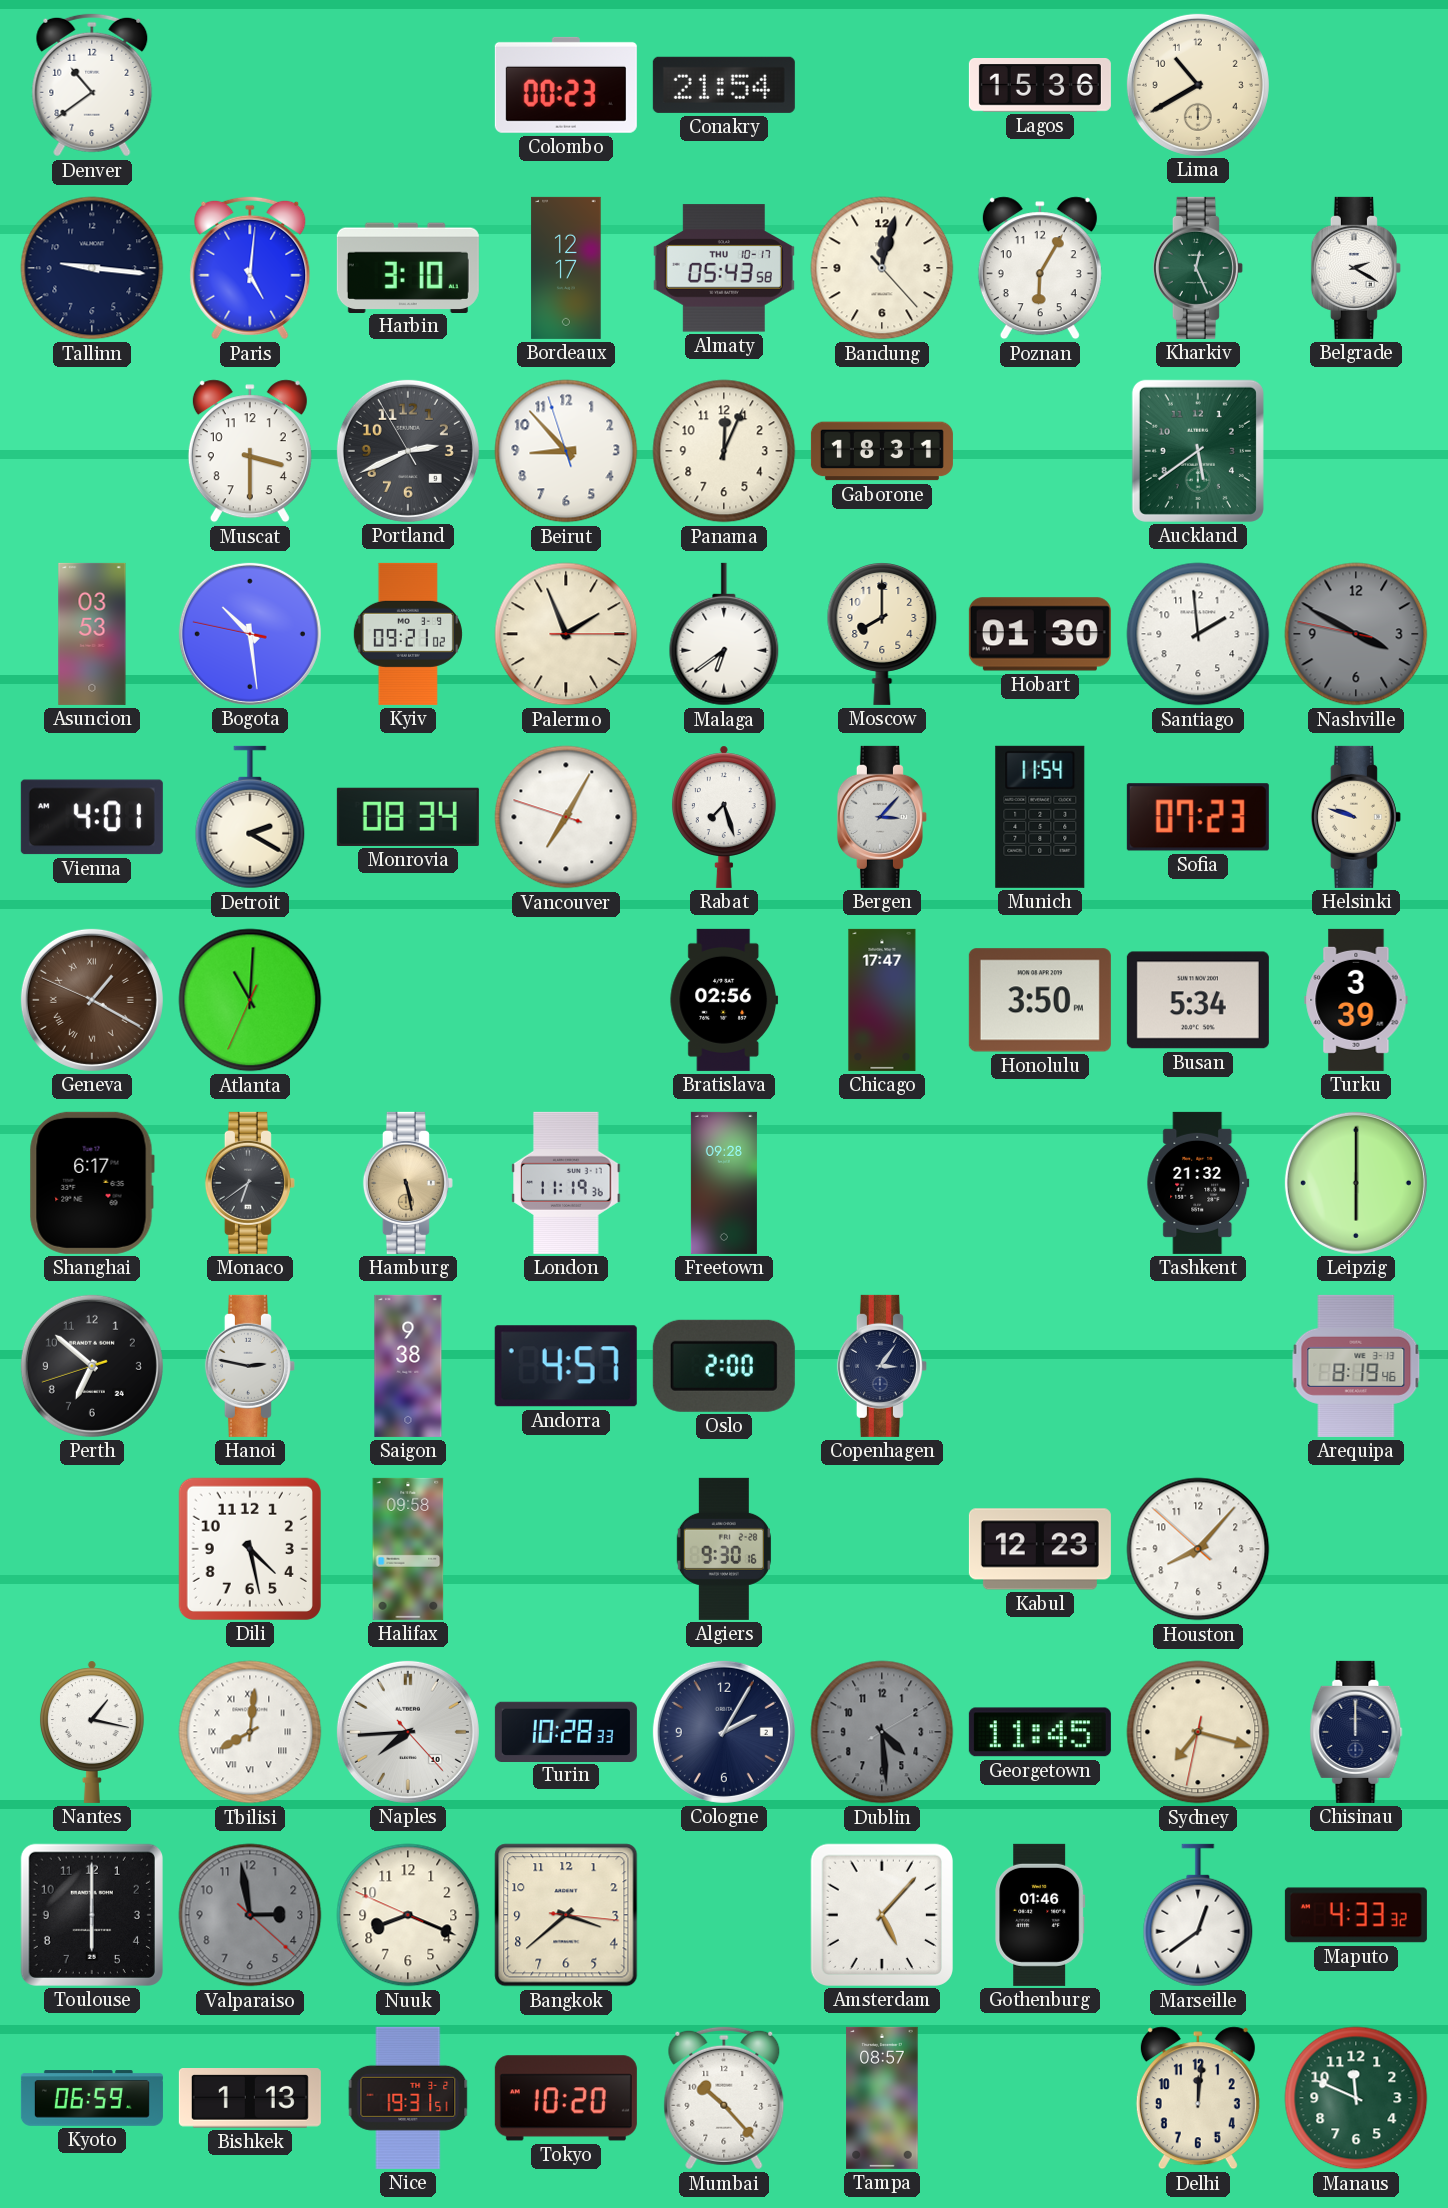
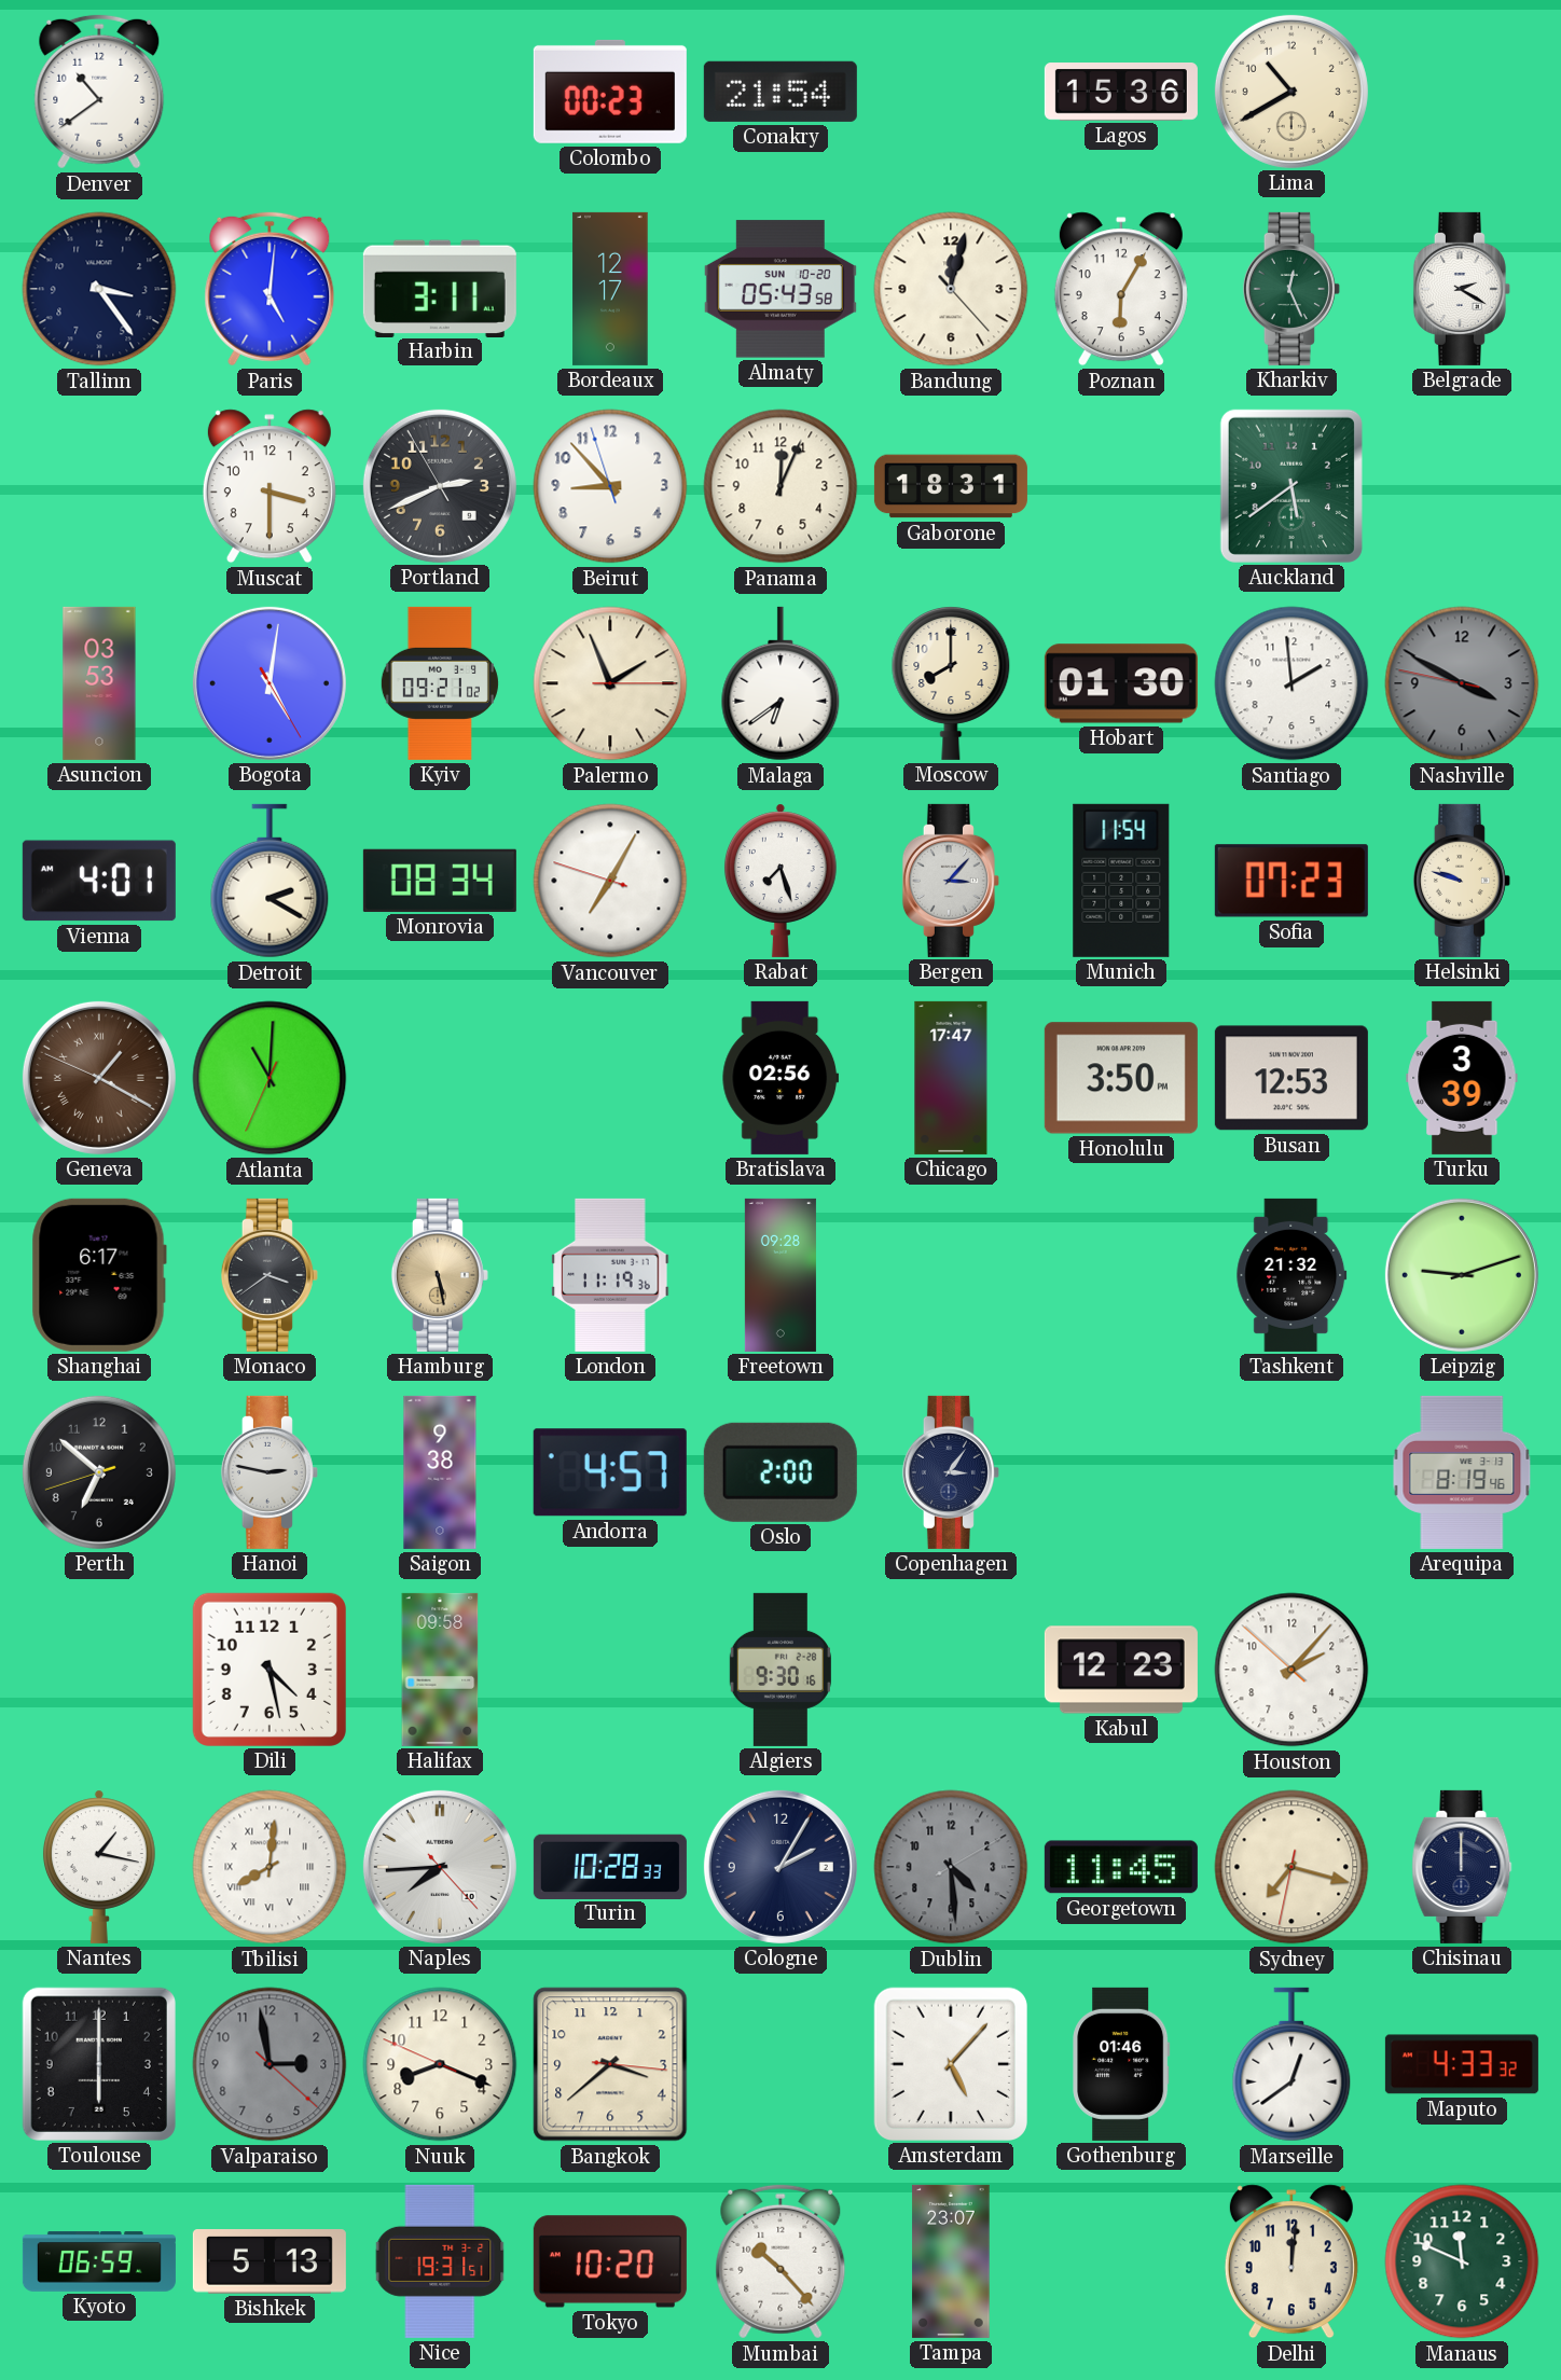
Tallinn: 9:16 -> 3:24 (99, 289)
Harbin: 3:10 -> 3:11 (440, 288)
Almaty date: THU 10-17 -> SUN 10-20 (780, 289)
Bogota: 10:28 -> 5:01 (270, 683)
Busan: 5:34 -> 12:53 (1291, 1078)
Monaco: 6:39 -> 3:39 (270, 1275)
Leipzig: 6:00 -> 9:12 (1462, 1275)
Houston: 8:06 -> 2:06 (1291, 1670)
Bishkek: 1:13 -> 5:13 (270, 2263)
Tampa: 08:57 -> 23:07 (951, 2261)
